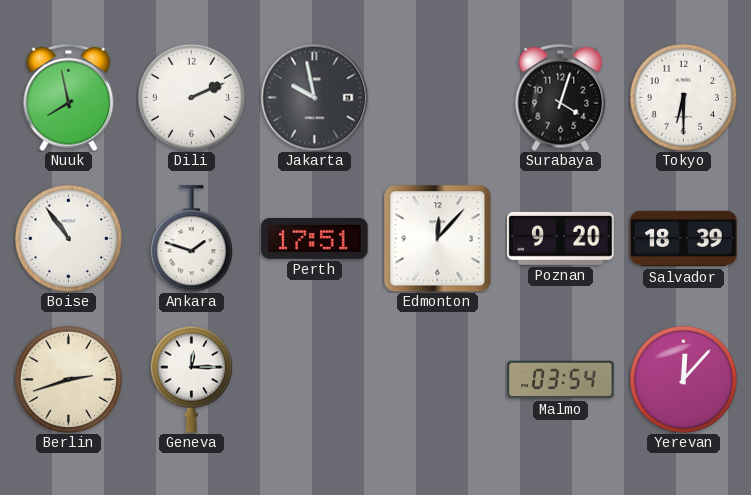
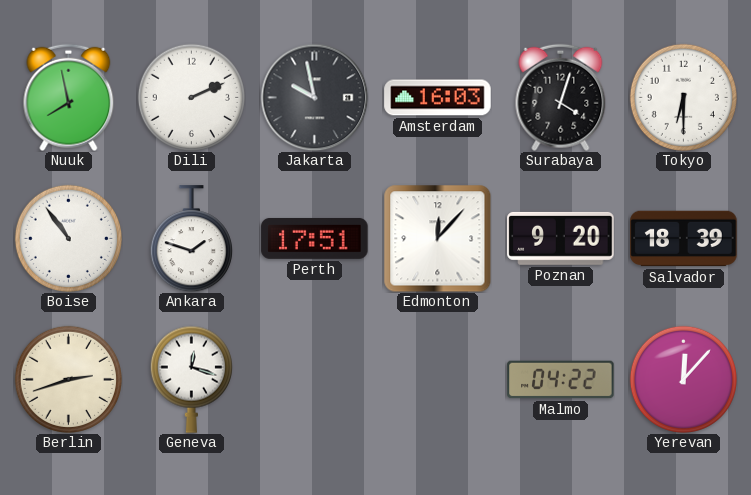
Amsterdam: none -> 16:03 (438, 98)
Geneva: 12:15 -> 12:18 (191, 379)
Malmo: 03:54 -> 04:22 (561, 380)
